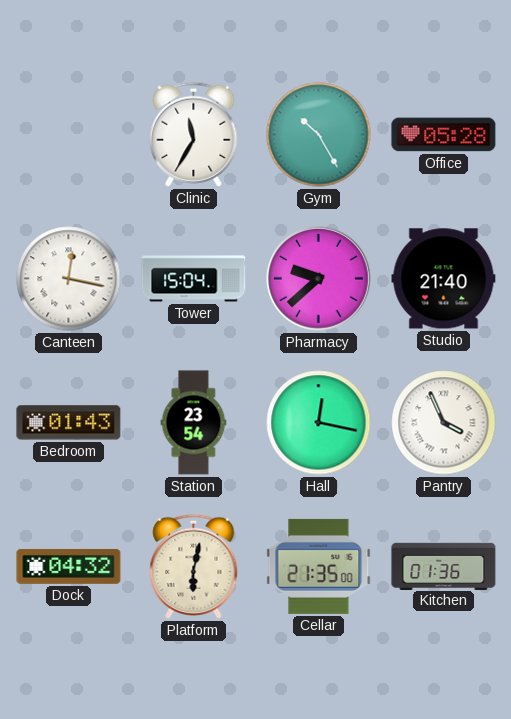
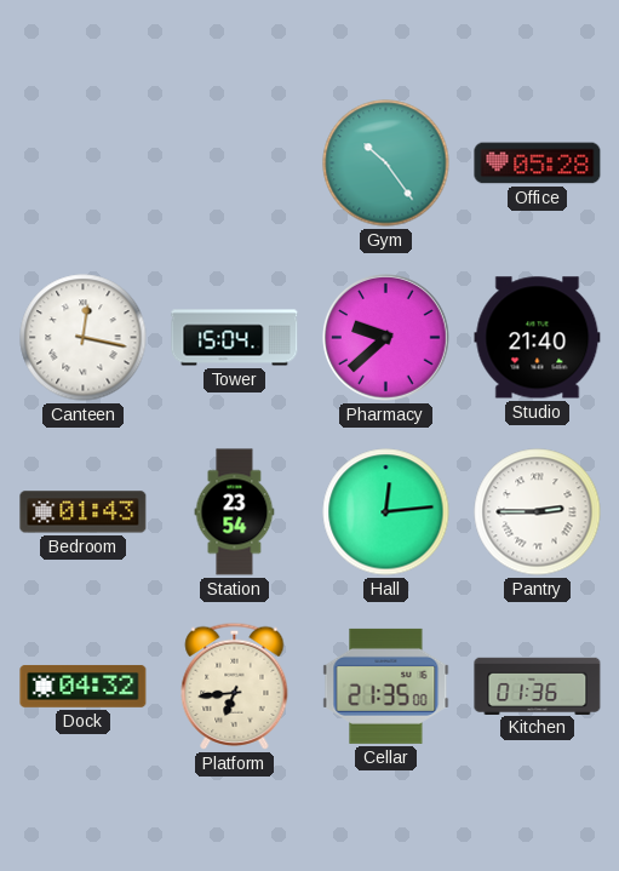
Clinic: 11:35 -> none (194, 134)
Gym: 10:25 -> 10:24 (386, 164)
Hall: 12:17 -> 12:14 (386, 512)
Pantry: 3:56 -> 2:45 (538, 512)
Platform: 6:02 -> 6:44 (235, 686)
